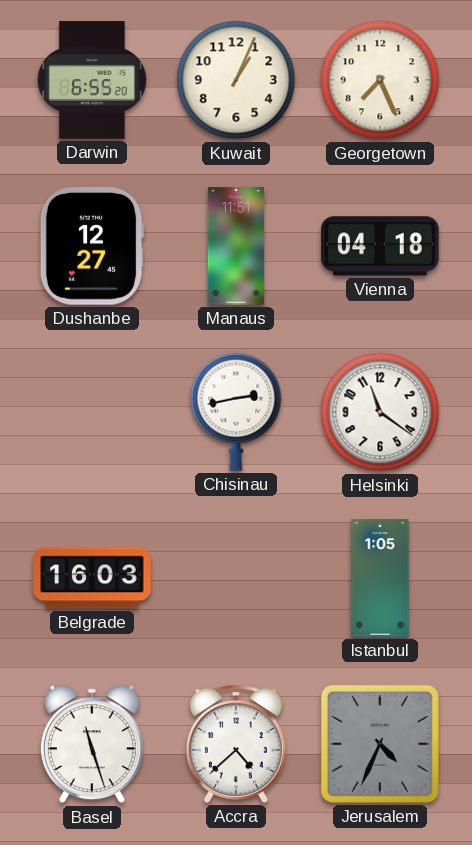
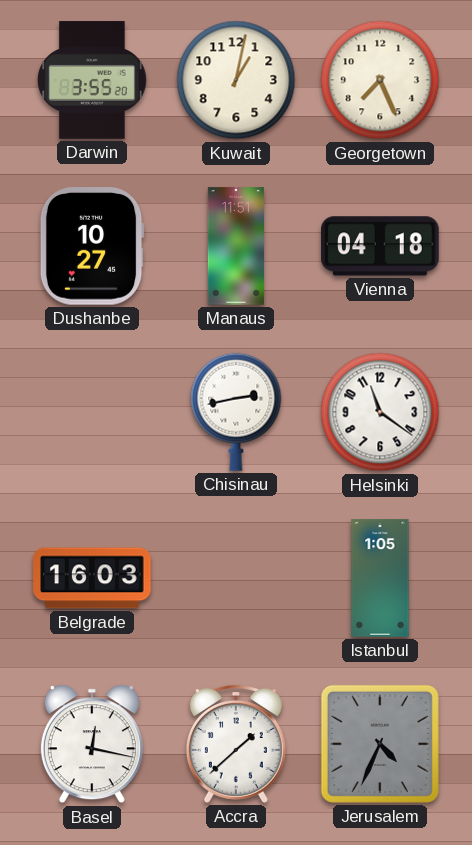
Darwin: 6:55 -> 3:55 (93, 80)
Kuwait: 1:04 -> 1:02 (236, 80)
Dushanbe: 12:27 -> 10:27 (92, 247)
Basel: 11:27 -> 12:17 (92, 744)
Accra: 4:38 -> 1:38 (236, 745)
